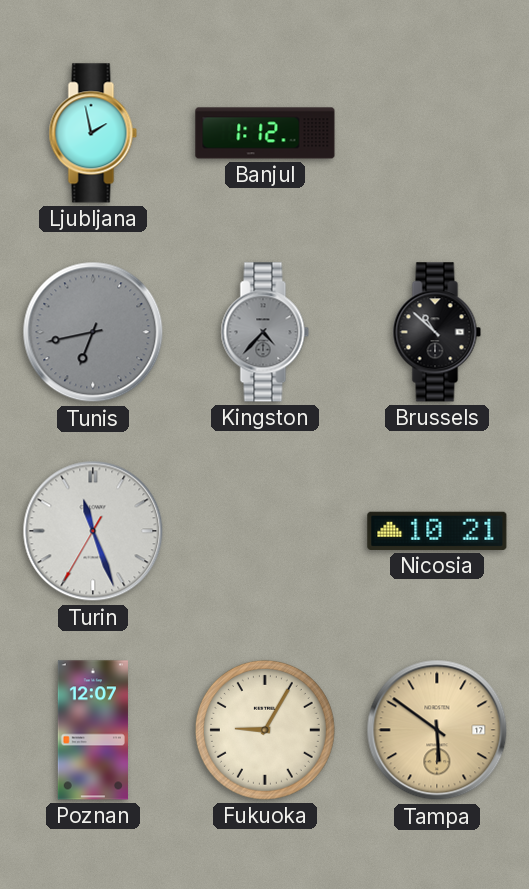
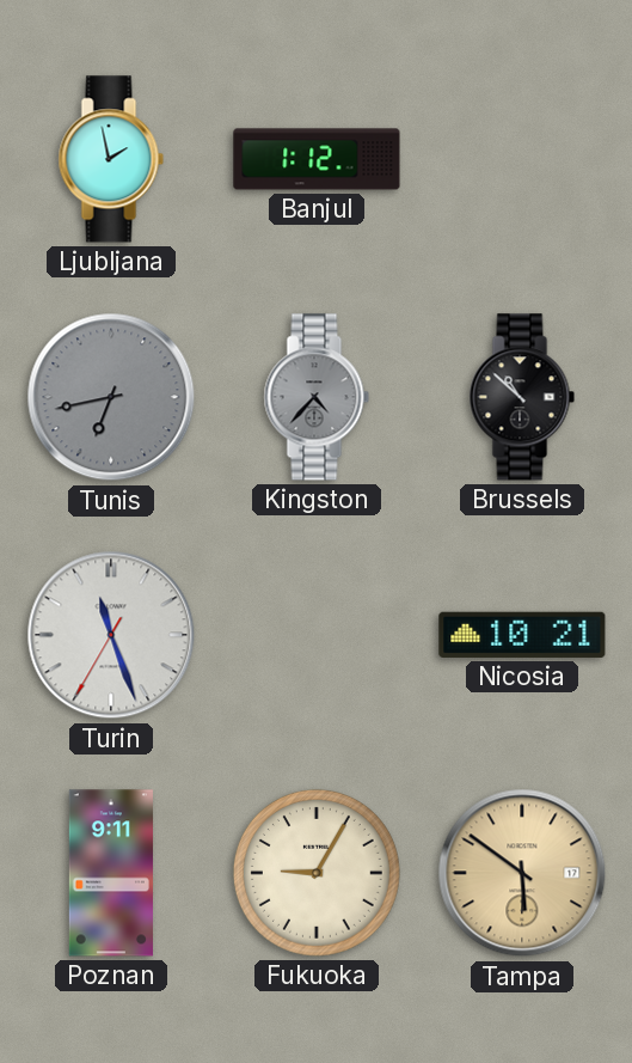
Poznan: 12:07 -> 9:11 (111, 873)
